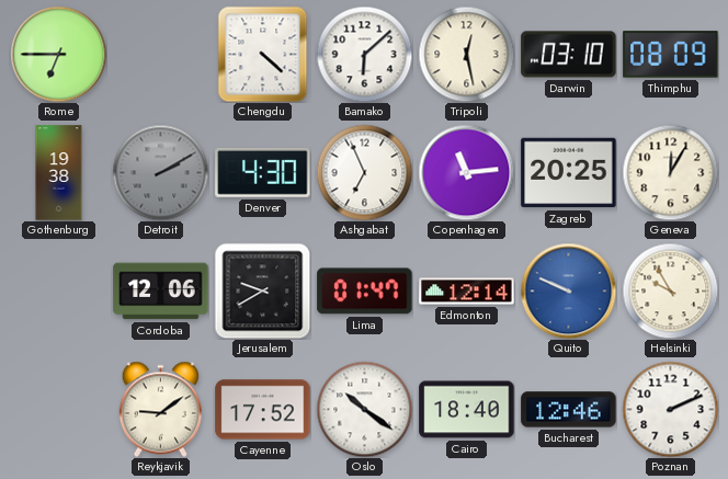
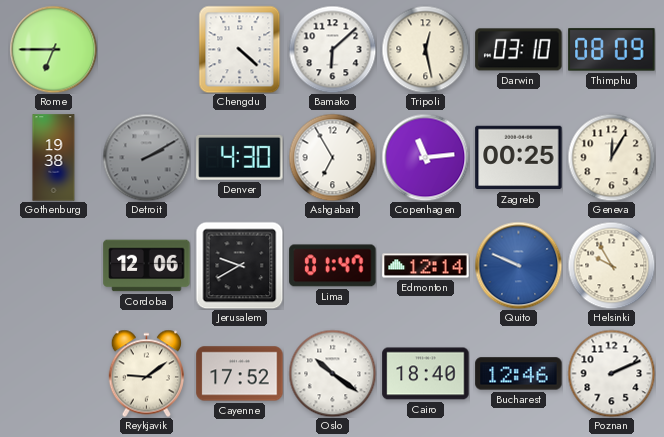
Ashgabat: 6:56 -> 6:55 (332, 157)
Zagreb: 20:25 -> 00:25 (519, 158)
